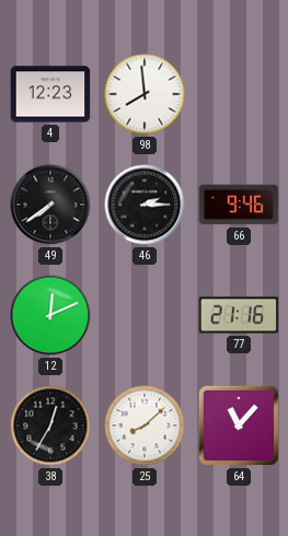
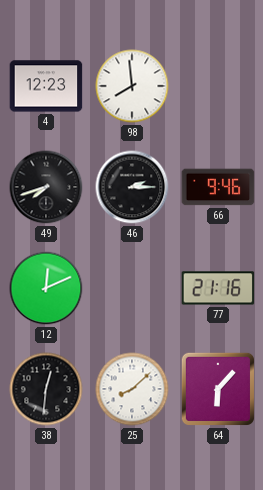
49: 7:39 -> 7:42 (46, 187)
38: 12:35 -> 12:31 (46, 389)
64: 11:07 -> 6:07 (218, 389)
